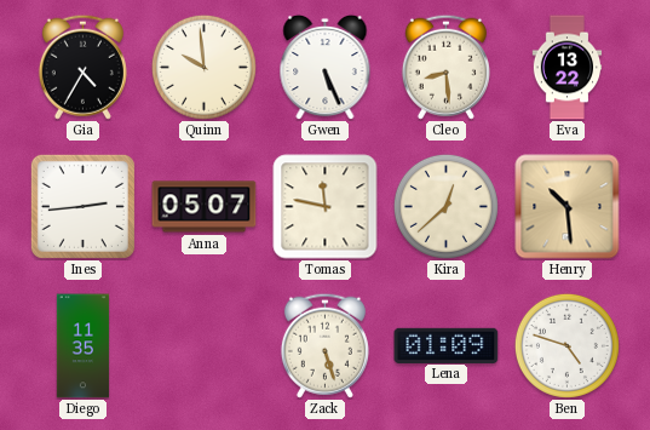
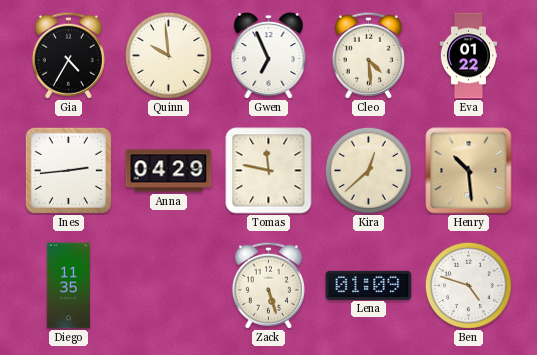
Gwen: 5:26 -> 6:56 (269, 55)
Cleo: 8:29 -> 4:29 (368, 55)
Eva: 13:22 -> 01:22 (469, 56)
Anna: 05:07 -> 04:29 (169, 171)
